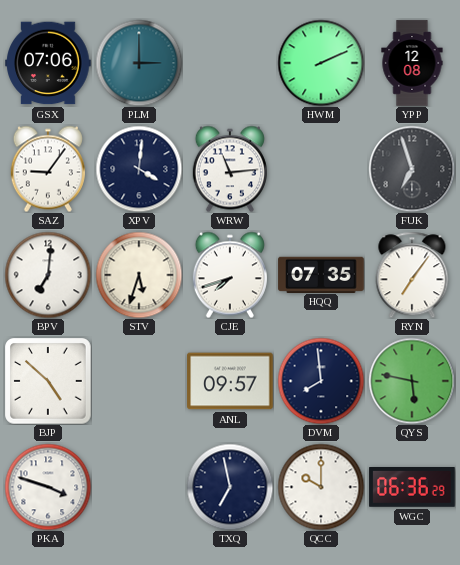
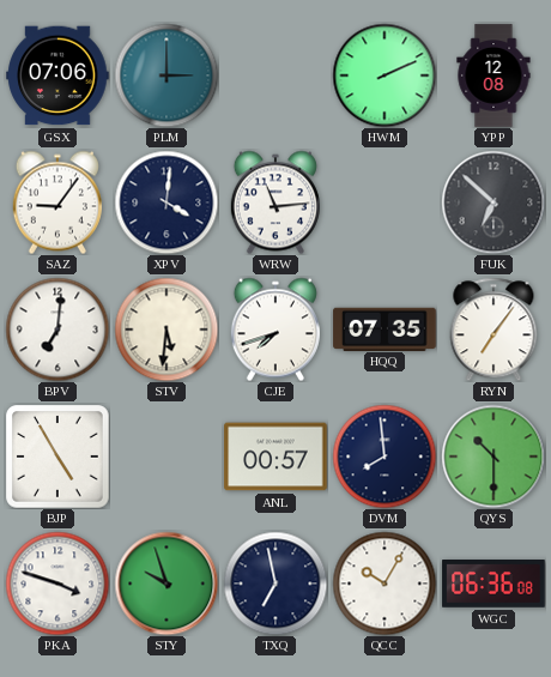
FUK: 6:57 -> 6:52 (494, 203)
STV: 5:33 -> 5:31 (166, 330)
BJP: 4:52 -> 4:55 (57, 457)
ANL: 09:57 -> 00:57 (275, 457)
QYS: 5:47 -> 10:30 (494, 457)
STY: none -> 9:57 (166, 584)
QCC: 10:00 -> 10:05 (385, 584)
WGC: 06:36:29 -> 06:36:08 (494, 585)
